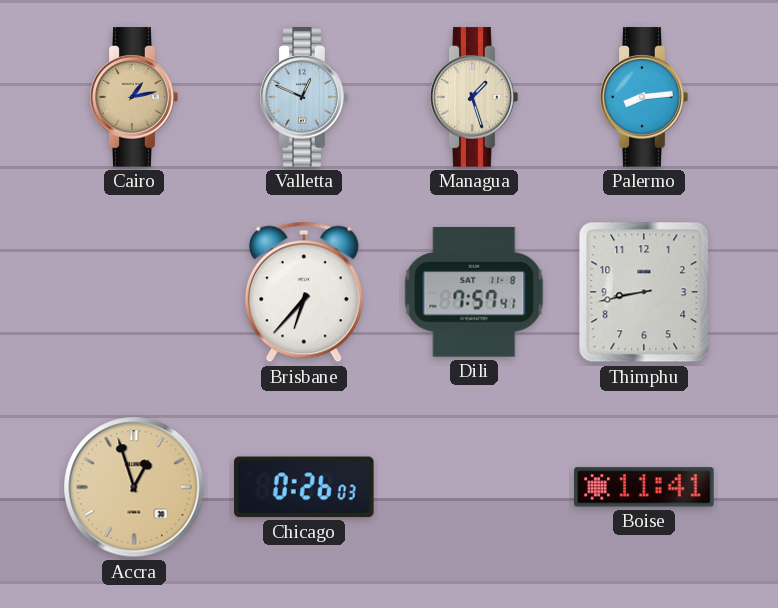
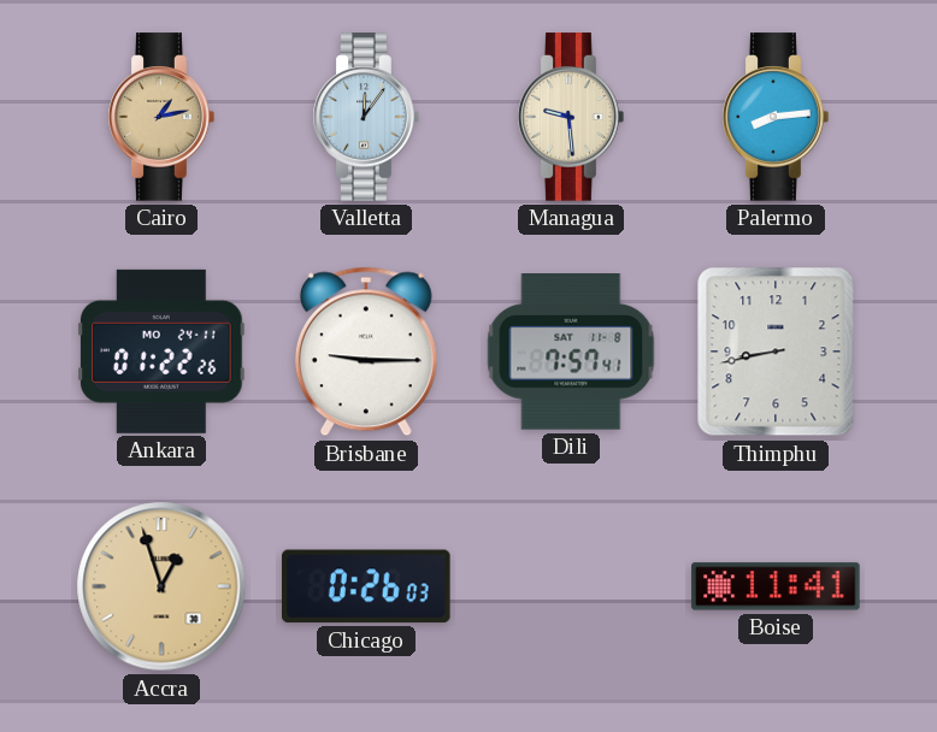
Valletta: 12:49 -> 12:06 (366, 117)
Managua: 1:27 -> 9:29 (571, 117)
Ankara: none -> 01:22 (161, 352)
Brisbane: 6:37 -> 9:15 (366, 352)
